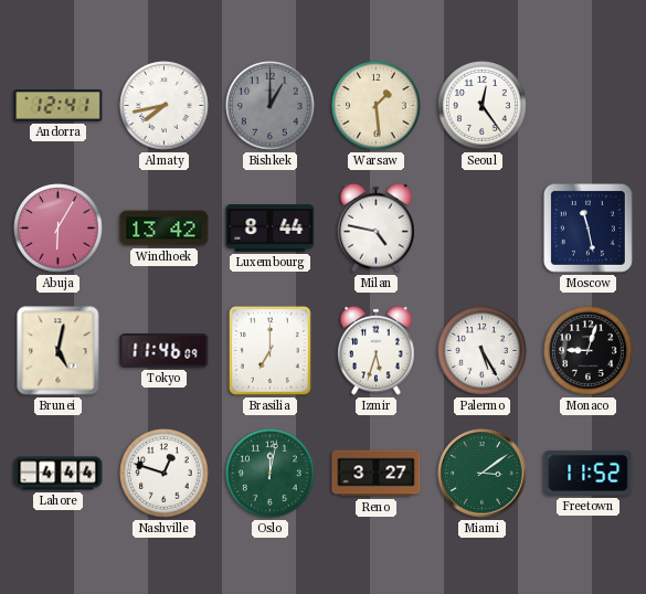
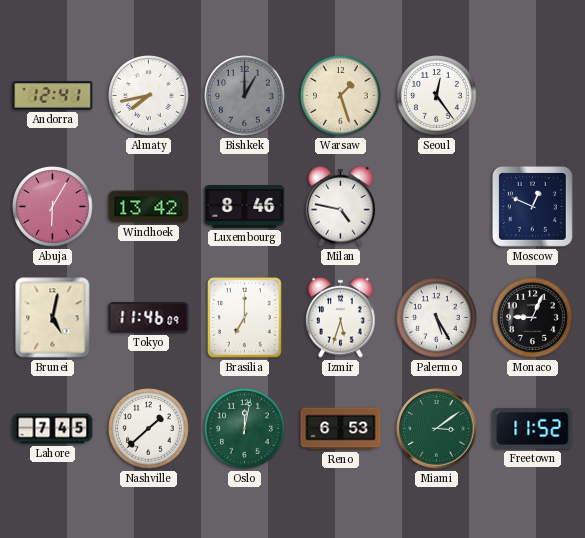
Warsaw: 1:29 -> 1:27 (341, 96)
Luxembourg: 8:44 -> 8:46 (245, 207)
Moscow: 11:28 -> 12:49 (532, 206)
Monaco: 9:03 -> 9:04 (533, 318)
Lahore: 4:44 -> 7:45 (53, 429)
Nashville: 12:48 -> 1:38 (149, 429)
Reno: 3:27 -> 6:53 (341, 429)
